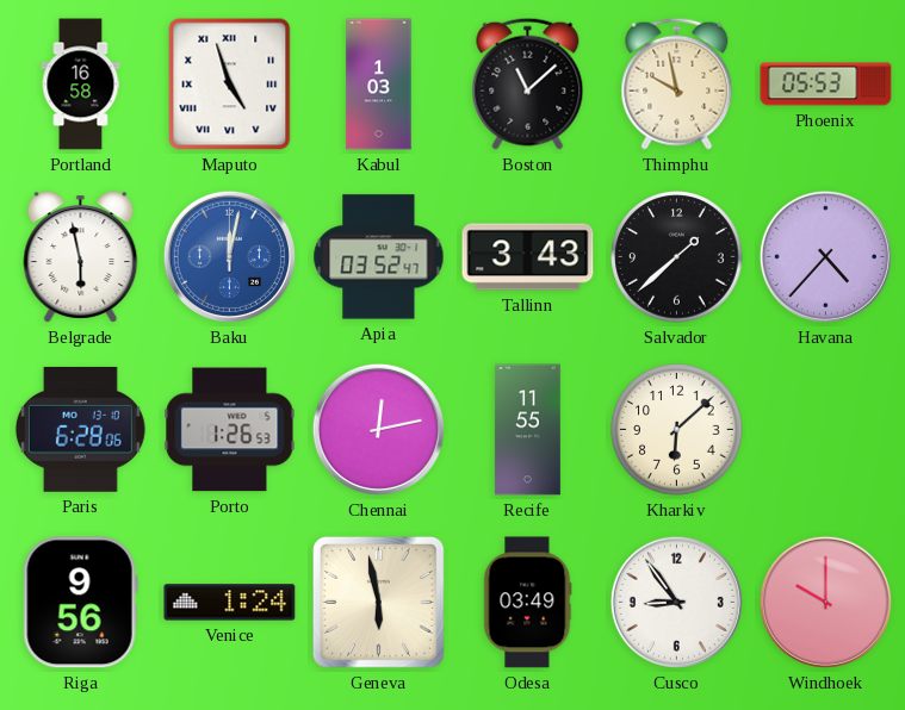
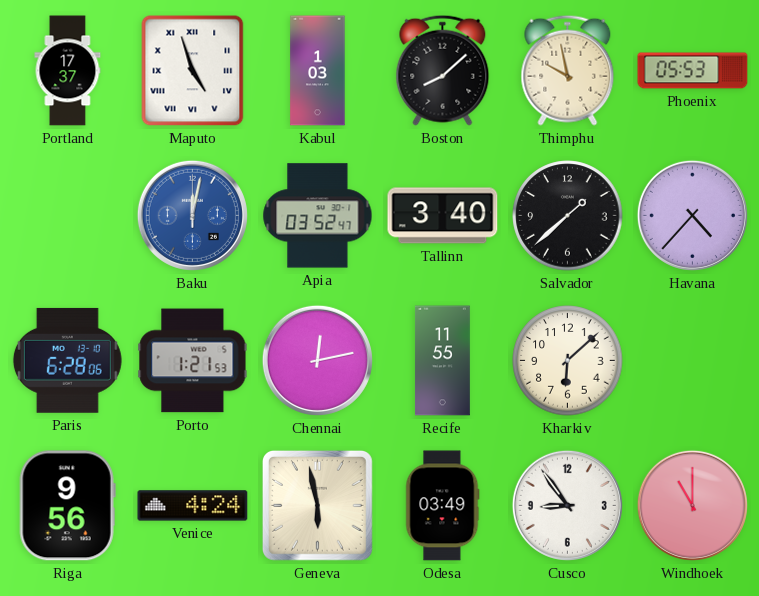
Portland: 16:58 -> 17:37 (68, 71)
Boston: 11:08 -> 8:08 (443, 70)
Belgrade: 5:58 -> none (81, 257)
Tallinn: 3:43 -> 3:40 (443, 216)
Porto: 1:26 -> 1:21 (193, 361)
Venice: 1:24 -> 4:24 (193, 506)
Windhoek: 10:00 -> 11:00 (692, 505)
